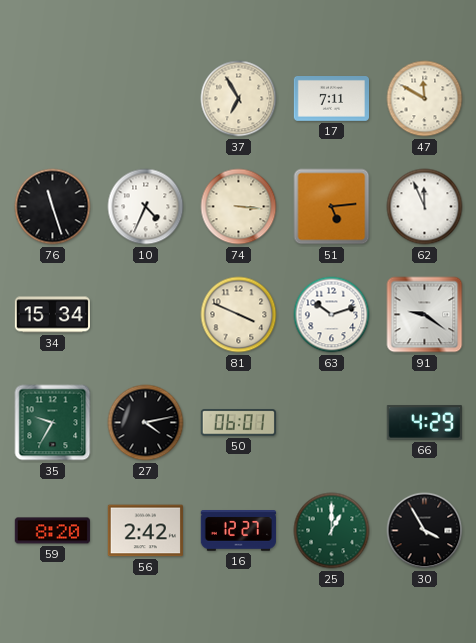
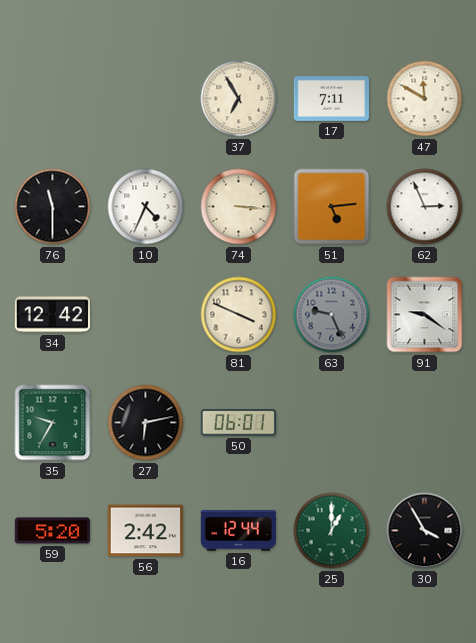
76: 11:27 -> 11:30 (53, 207)
62: 11:56 -> 2:56 (425, 207)
34: 15:34 -> 12:42 (52, 315)
63: 10:12 -> 9:26 (332, 315)
63 dial: white -> grey (332, 315)
27: 4:13 -> 6:13 (146, 423)
66: 4:29 -> none (424, 423)
59: 8:20 -> 5:20 (52, 531)
16: 12:27 -> 12:44 (238, 531)
